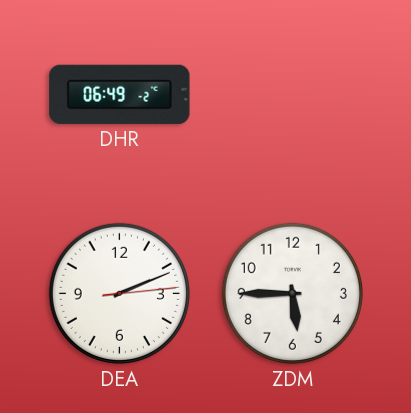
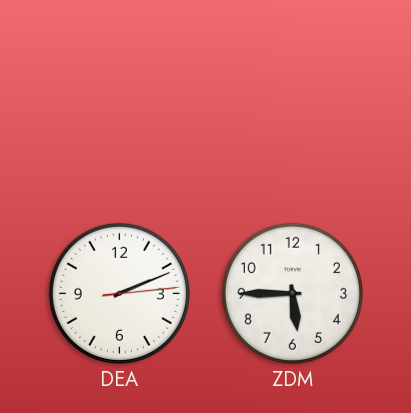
DHR: 06:49 -> none (120, 94)
